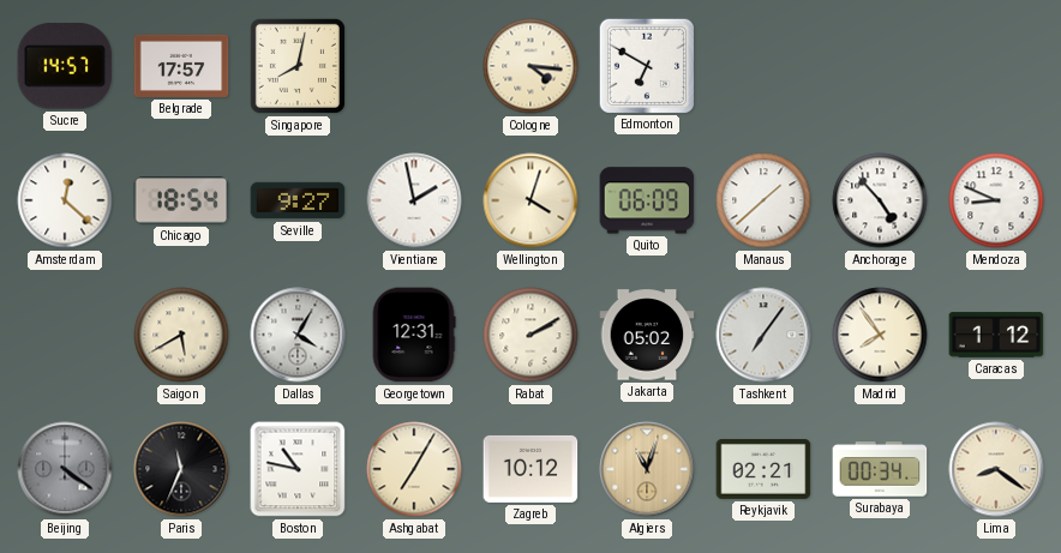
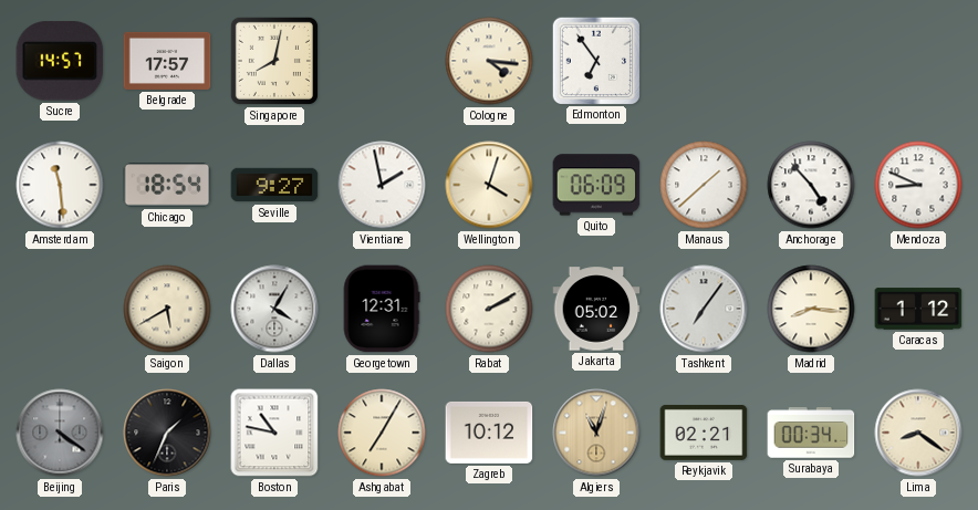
Edmonton: 6:50 -> 6:54 (595, 60)
Amsterdam: 12:22 -> 11:29 (60, 185)
Madrid: 7:54 -> 8:16 (811, 309)
Paris: 11:34 -> 1:34 (167, 433)
